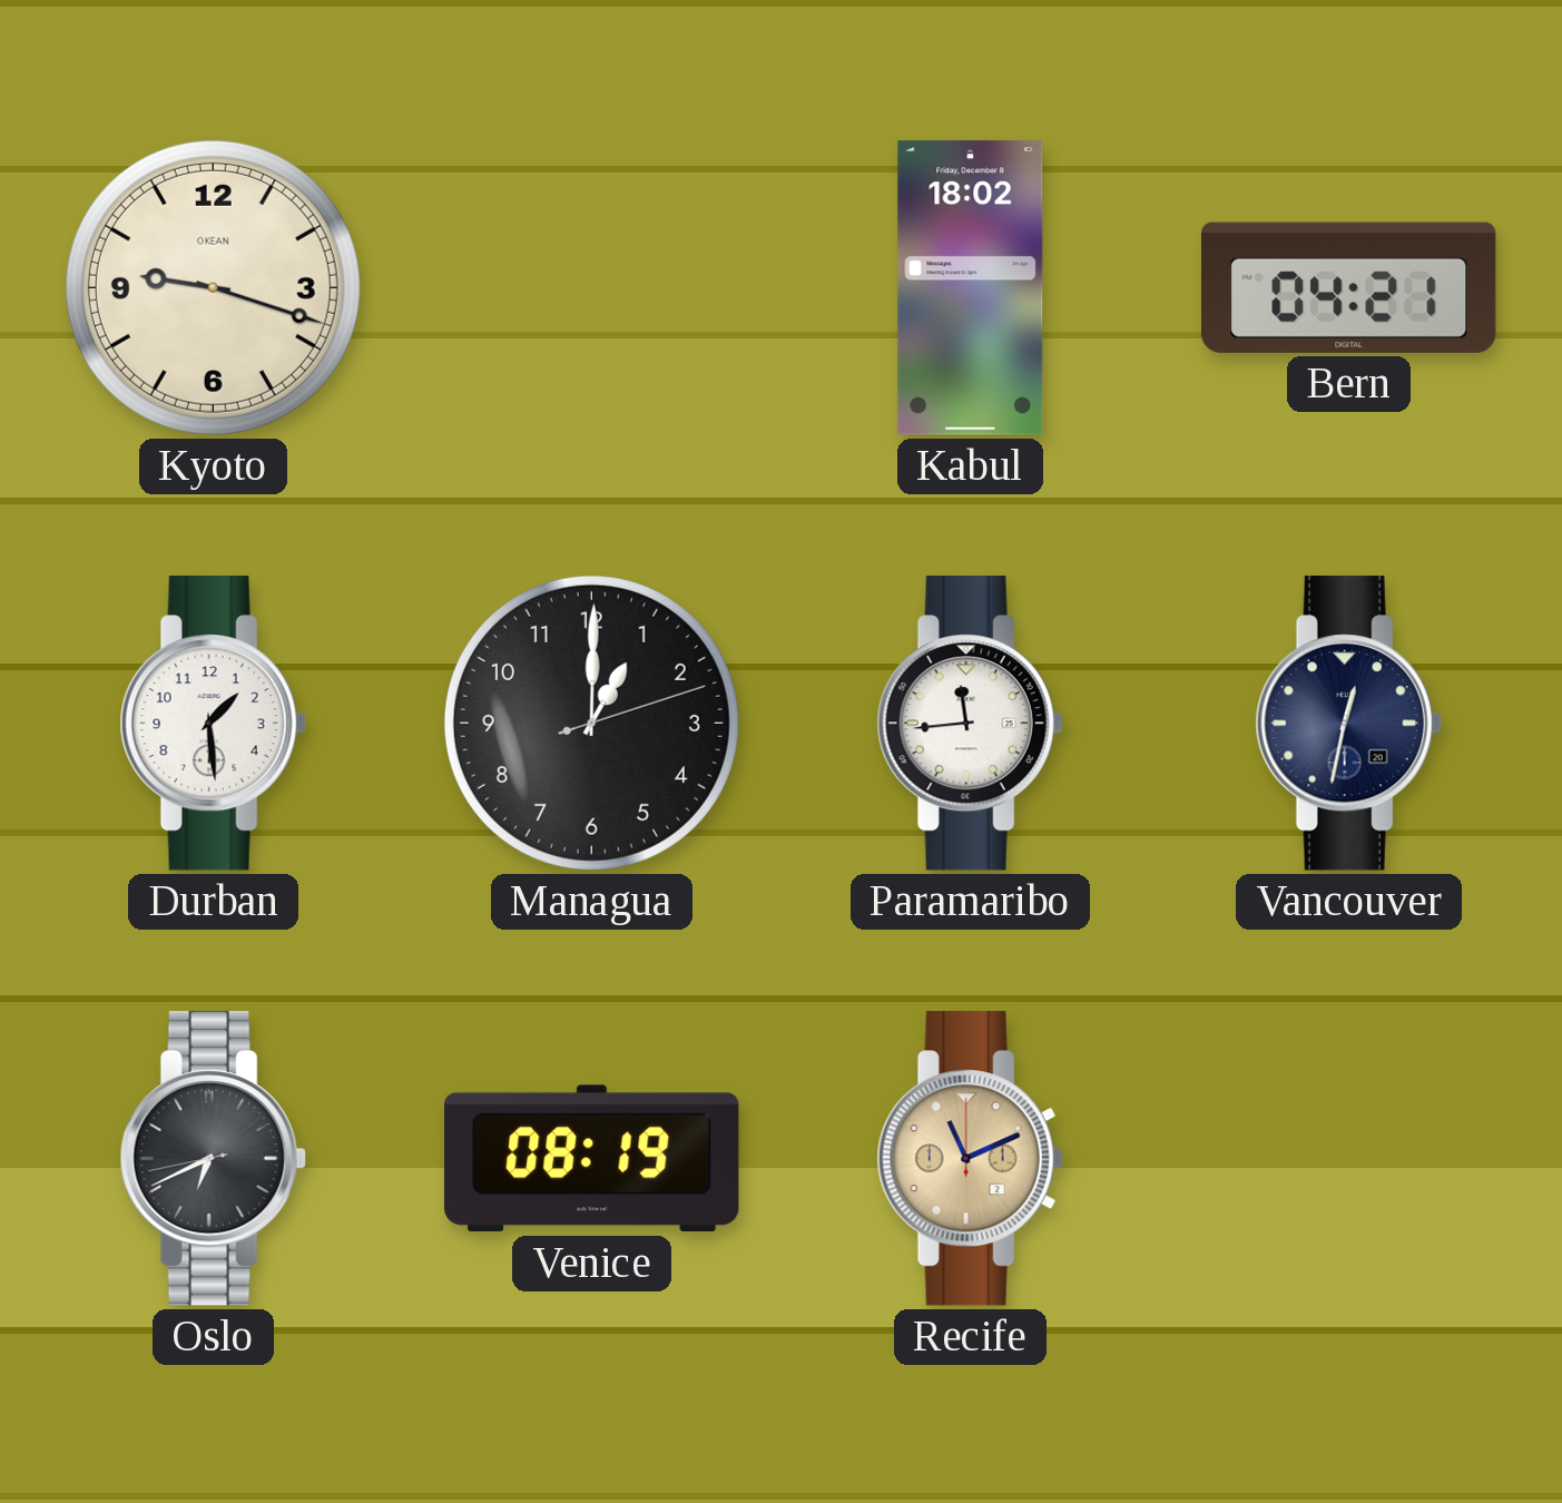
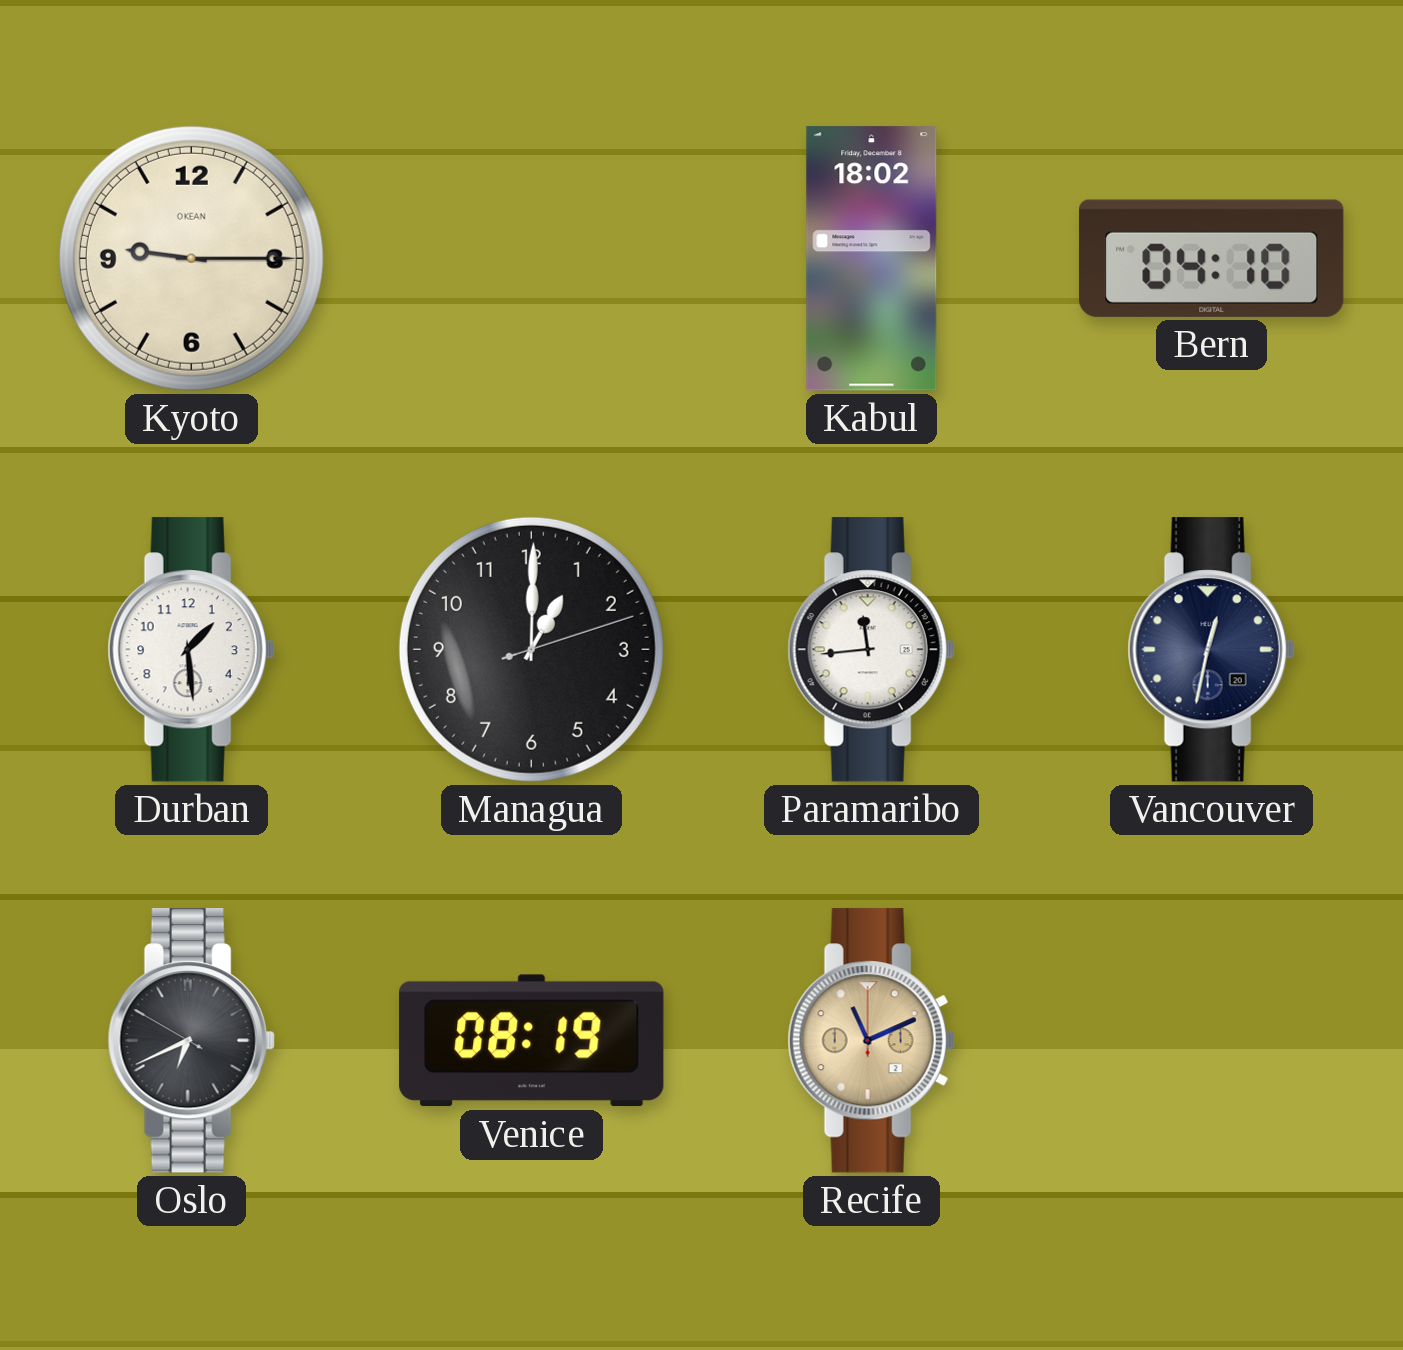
Kyoto: 9:18 -> 9:15 (191, 258)
Bern: 04:21 -> 04:10 (1212, 258)
Oslo: 6:40:43 -> 6:40:50 (191, 1041)
